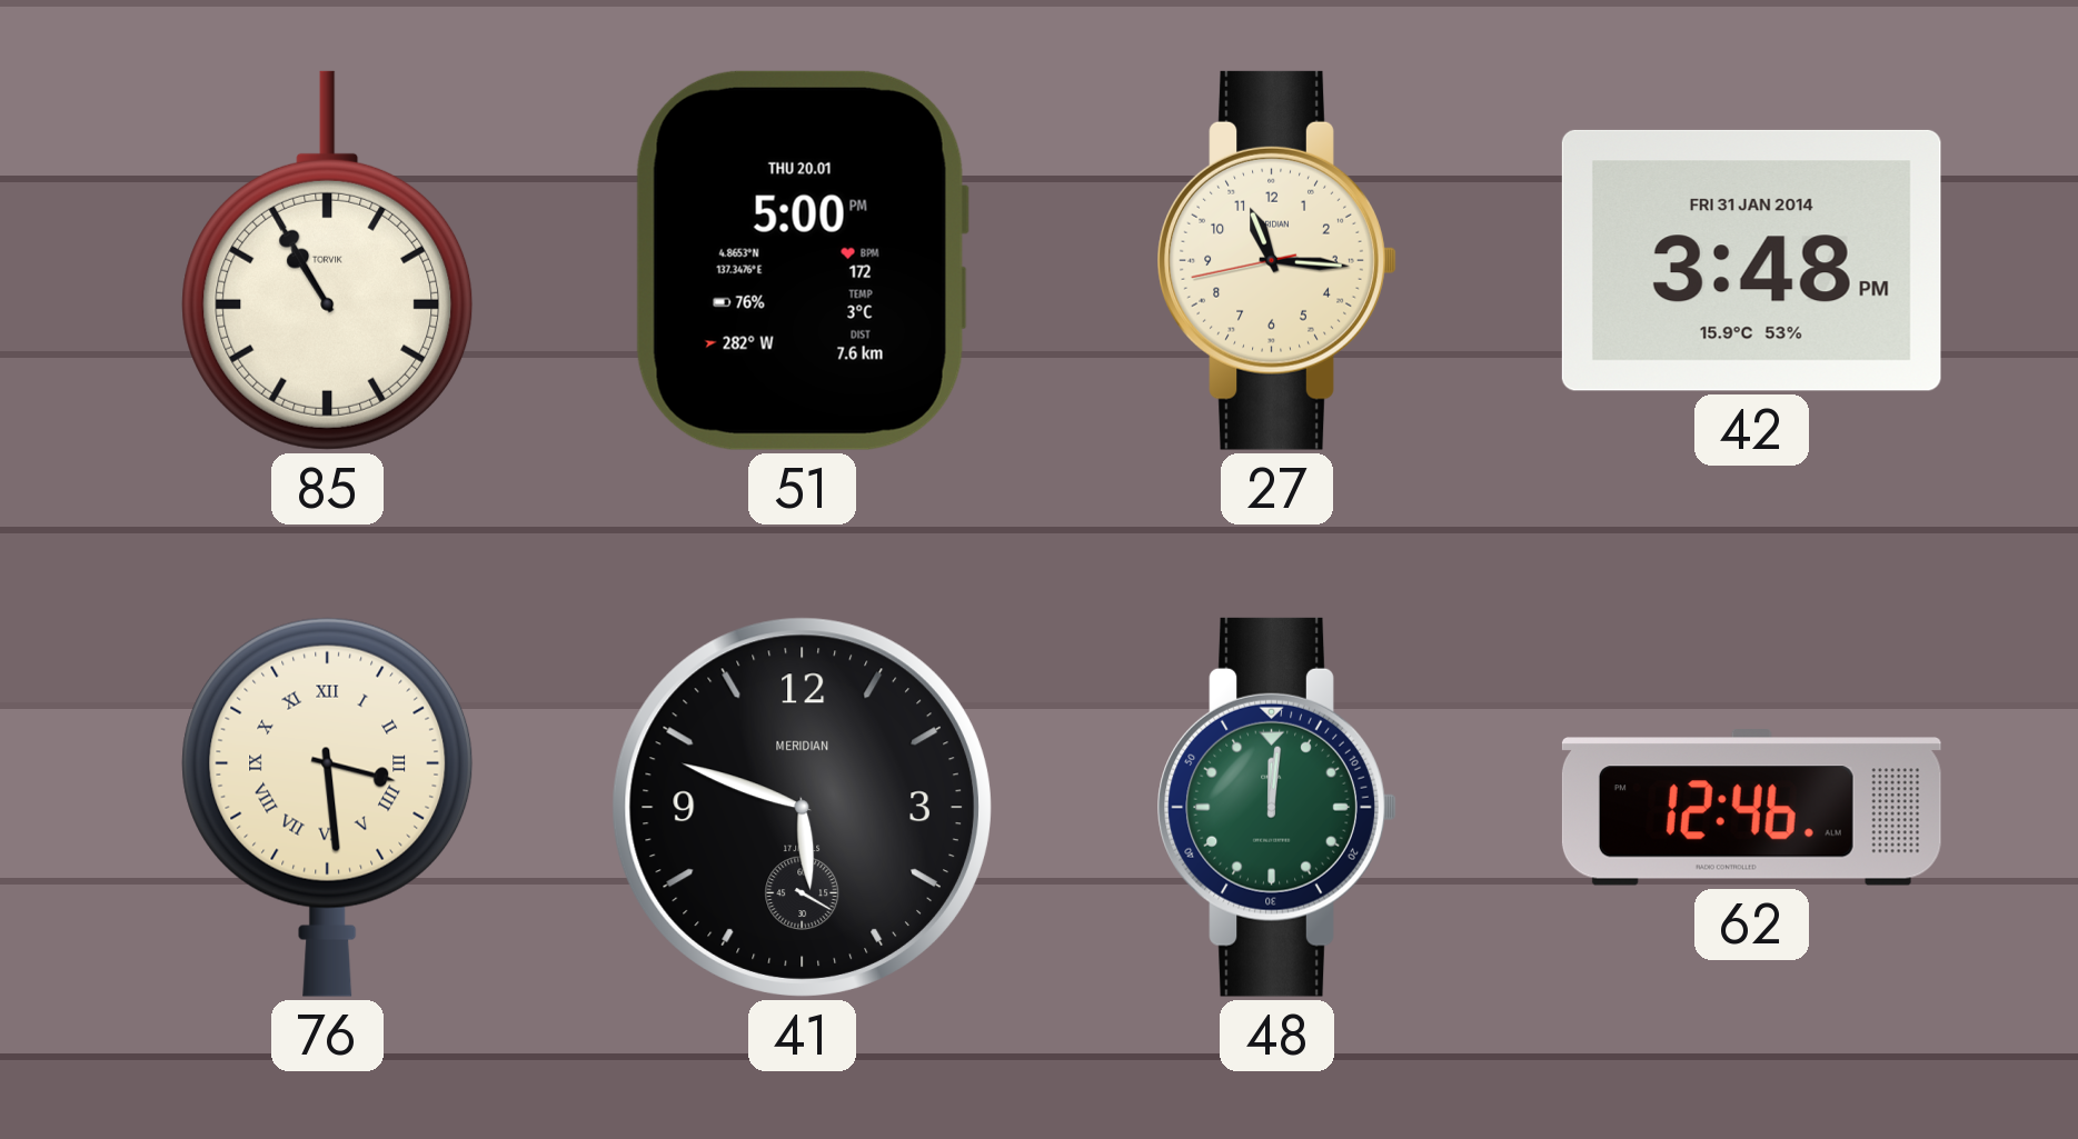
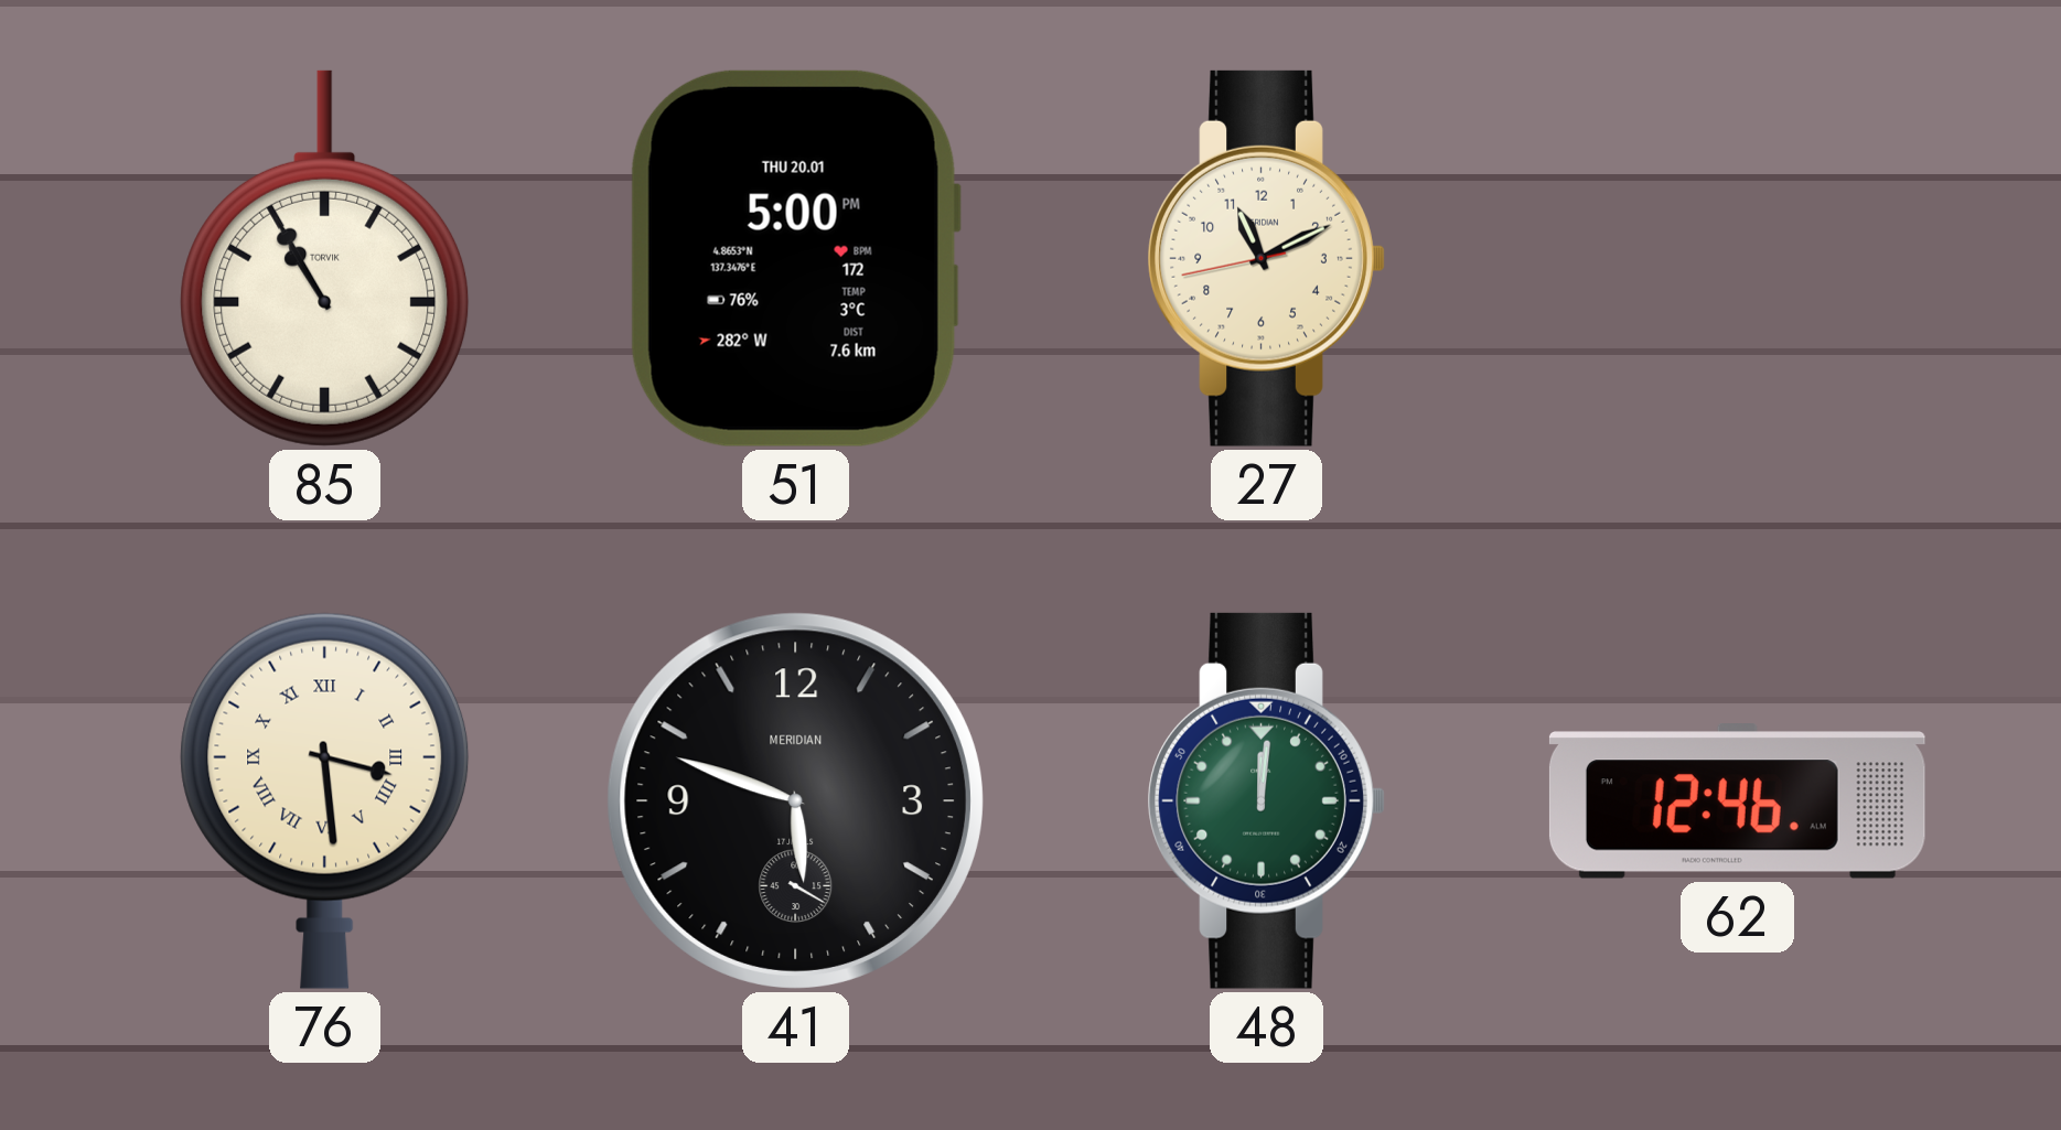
27: 11:15 -> 11:10 (1266, 258)
42: 3:48 -> none (1751, 260)
